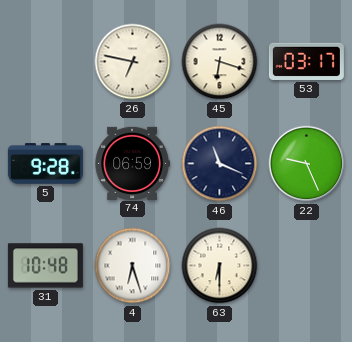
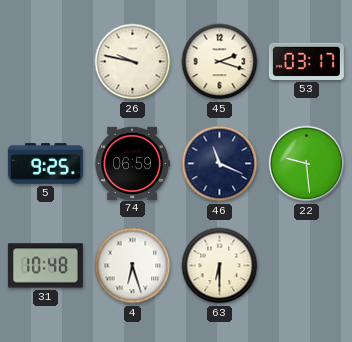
26: 6:47 -> 9:47 (133, 62)
45: 6:18 -> 2:18 (220, 62)
5: 9:28 -> 9:25 (45, 164)
22: 9:26 -> 9:29 (307, 164)
